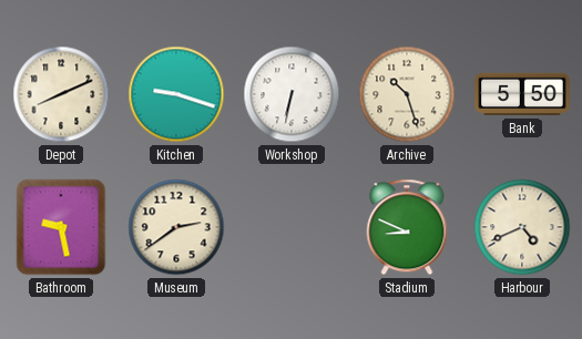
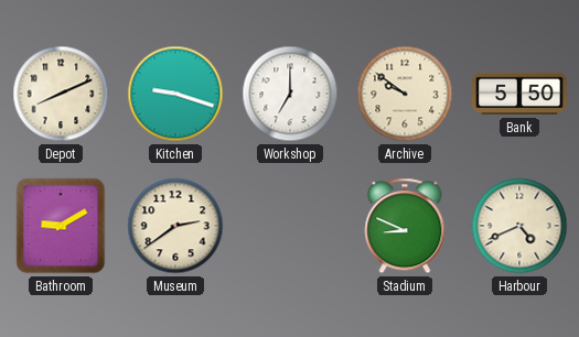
Workshop: 6:32 -> 7:00 (290, 94)
Archive: 10:27 -> 9:51 (405, 94)
Bathroom: 9:28 -> 9:10 (61, 226)
